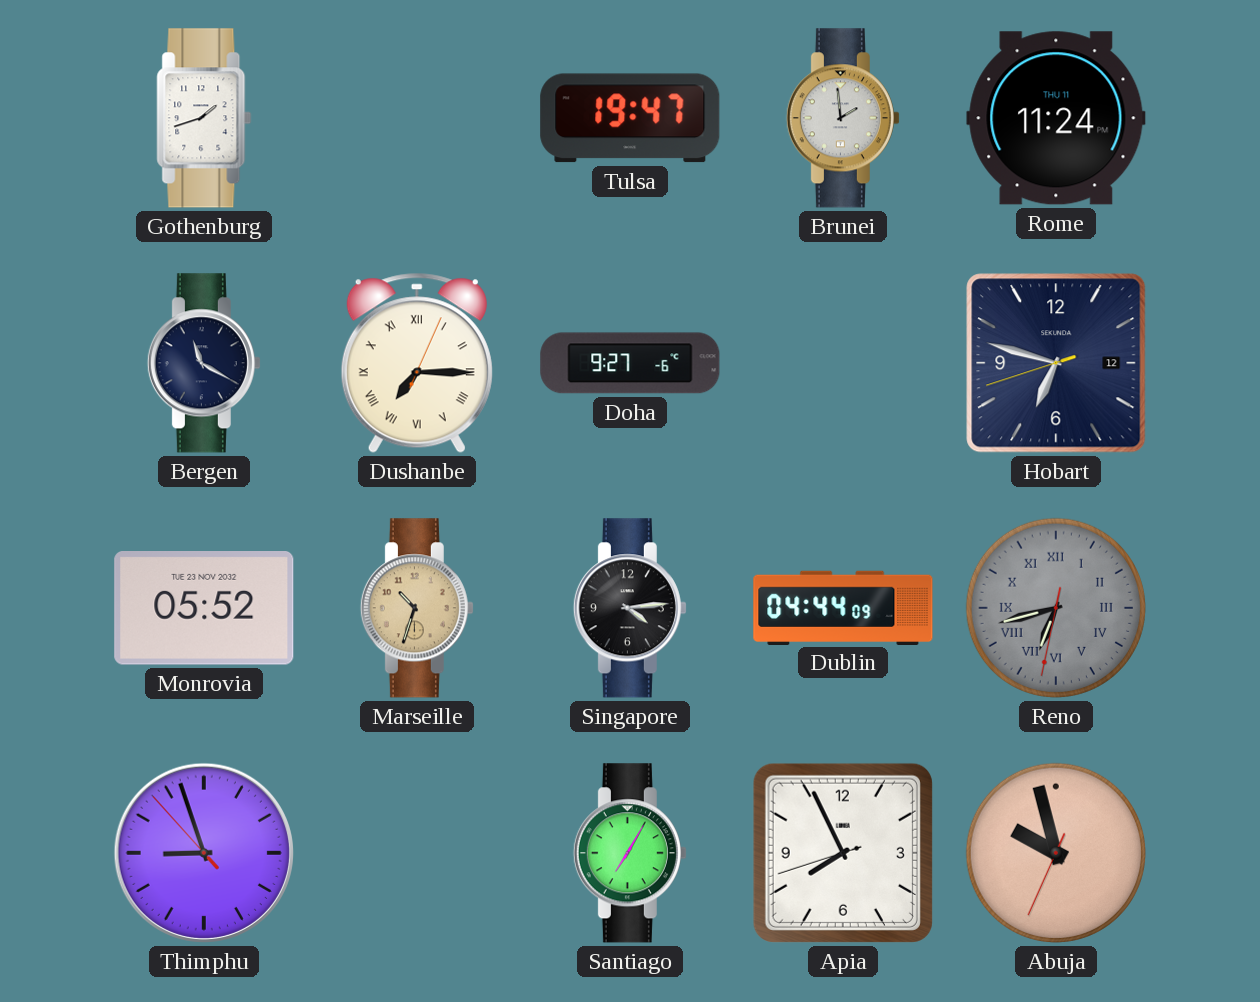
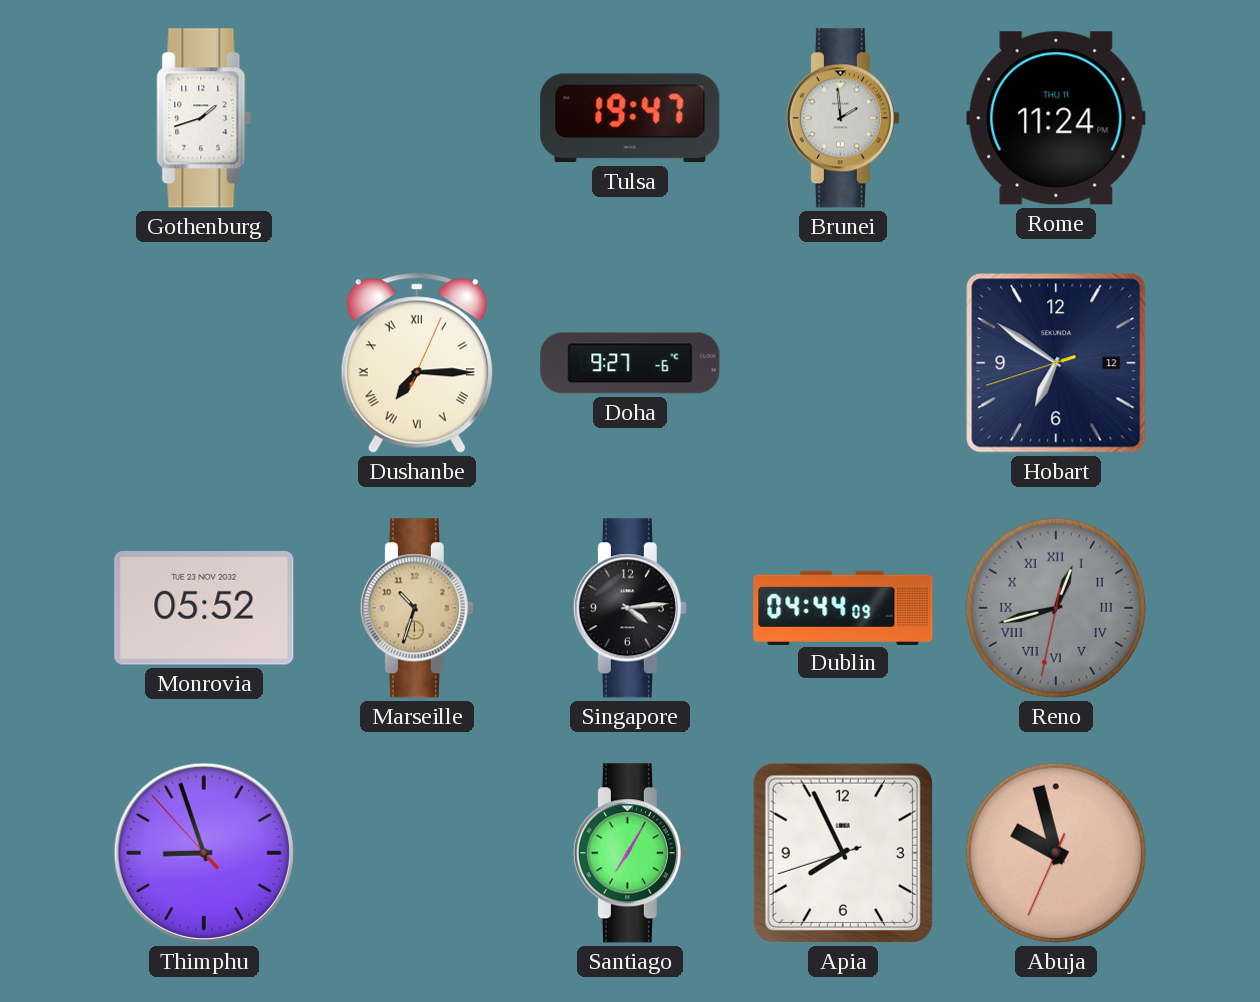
Bergen: 11:20 -> none (204, 363)
Hobart: 6:47 -> 6:50 (1056, 363)
Reno: 6:42 -> 12:42 (1056, 608)
